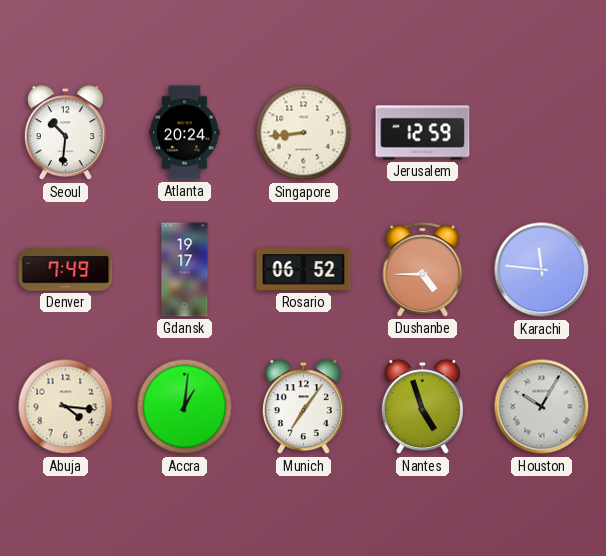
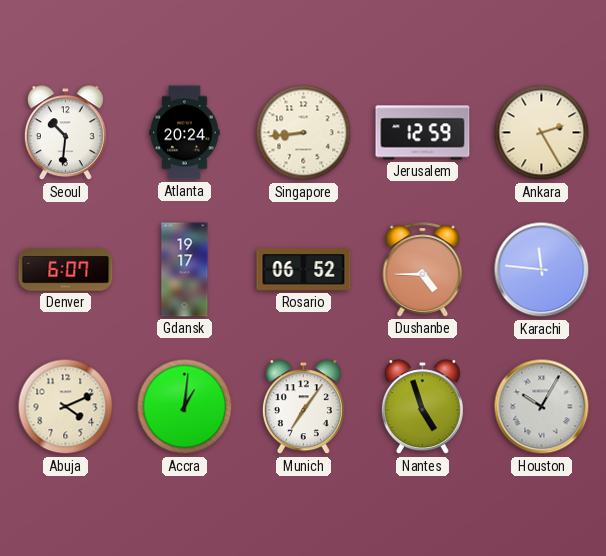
Ankara: none -> 2:25 (542, 133)
Denver: 7:49 -> 6:07 (66, 270)
Abuja: 4:16 -> 4:11 (66, 407)
